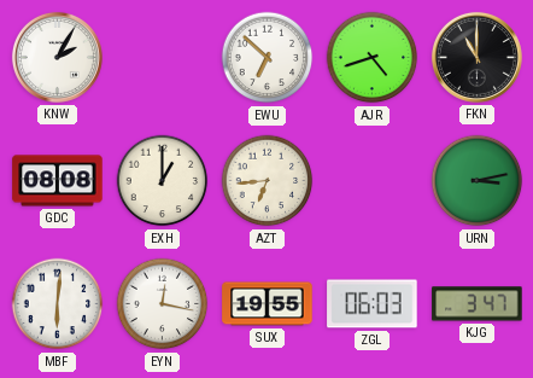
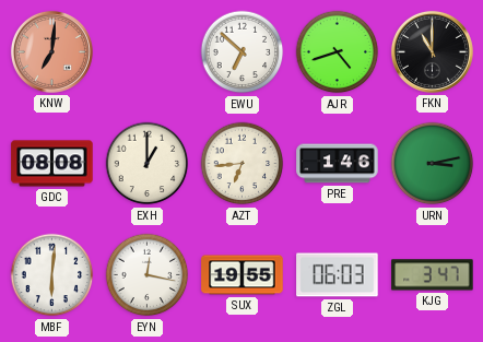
KNW: 2:05 -> 7:01 (51, 51)
KNW dial: white -> salmon (51, 51)
PRE: none -> 1:46 (338, 164)
